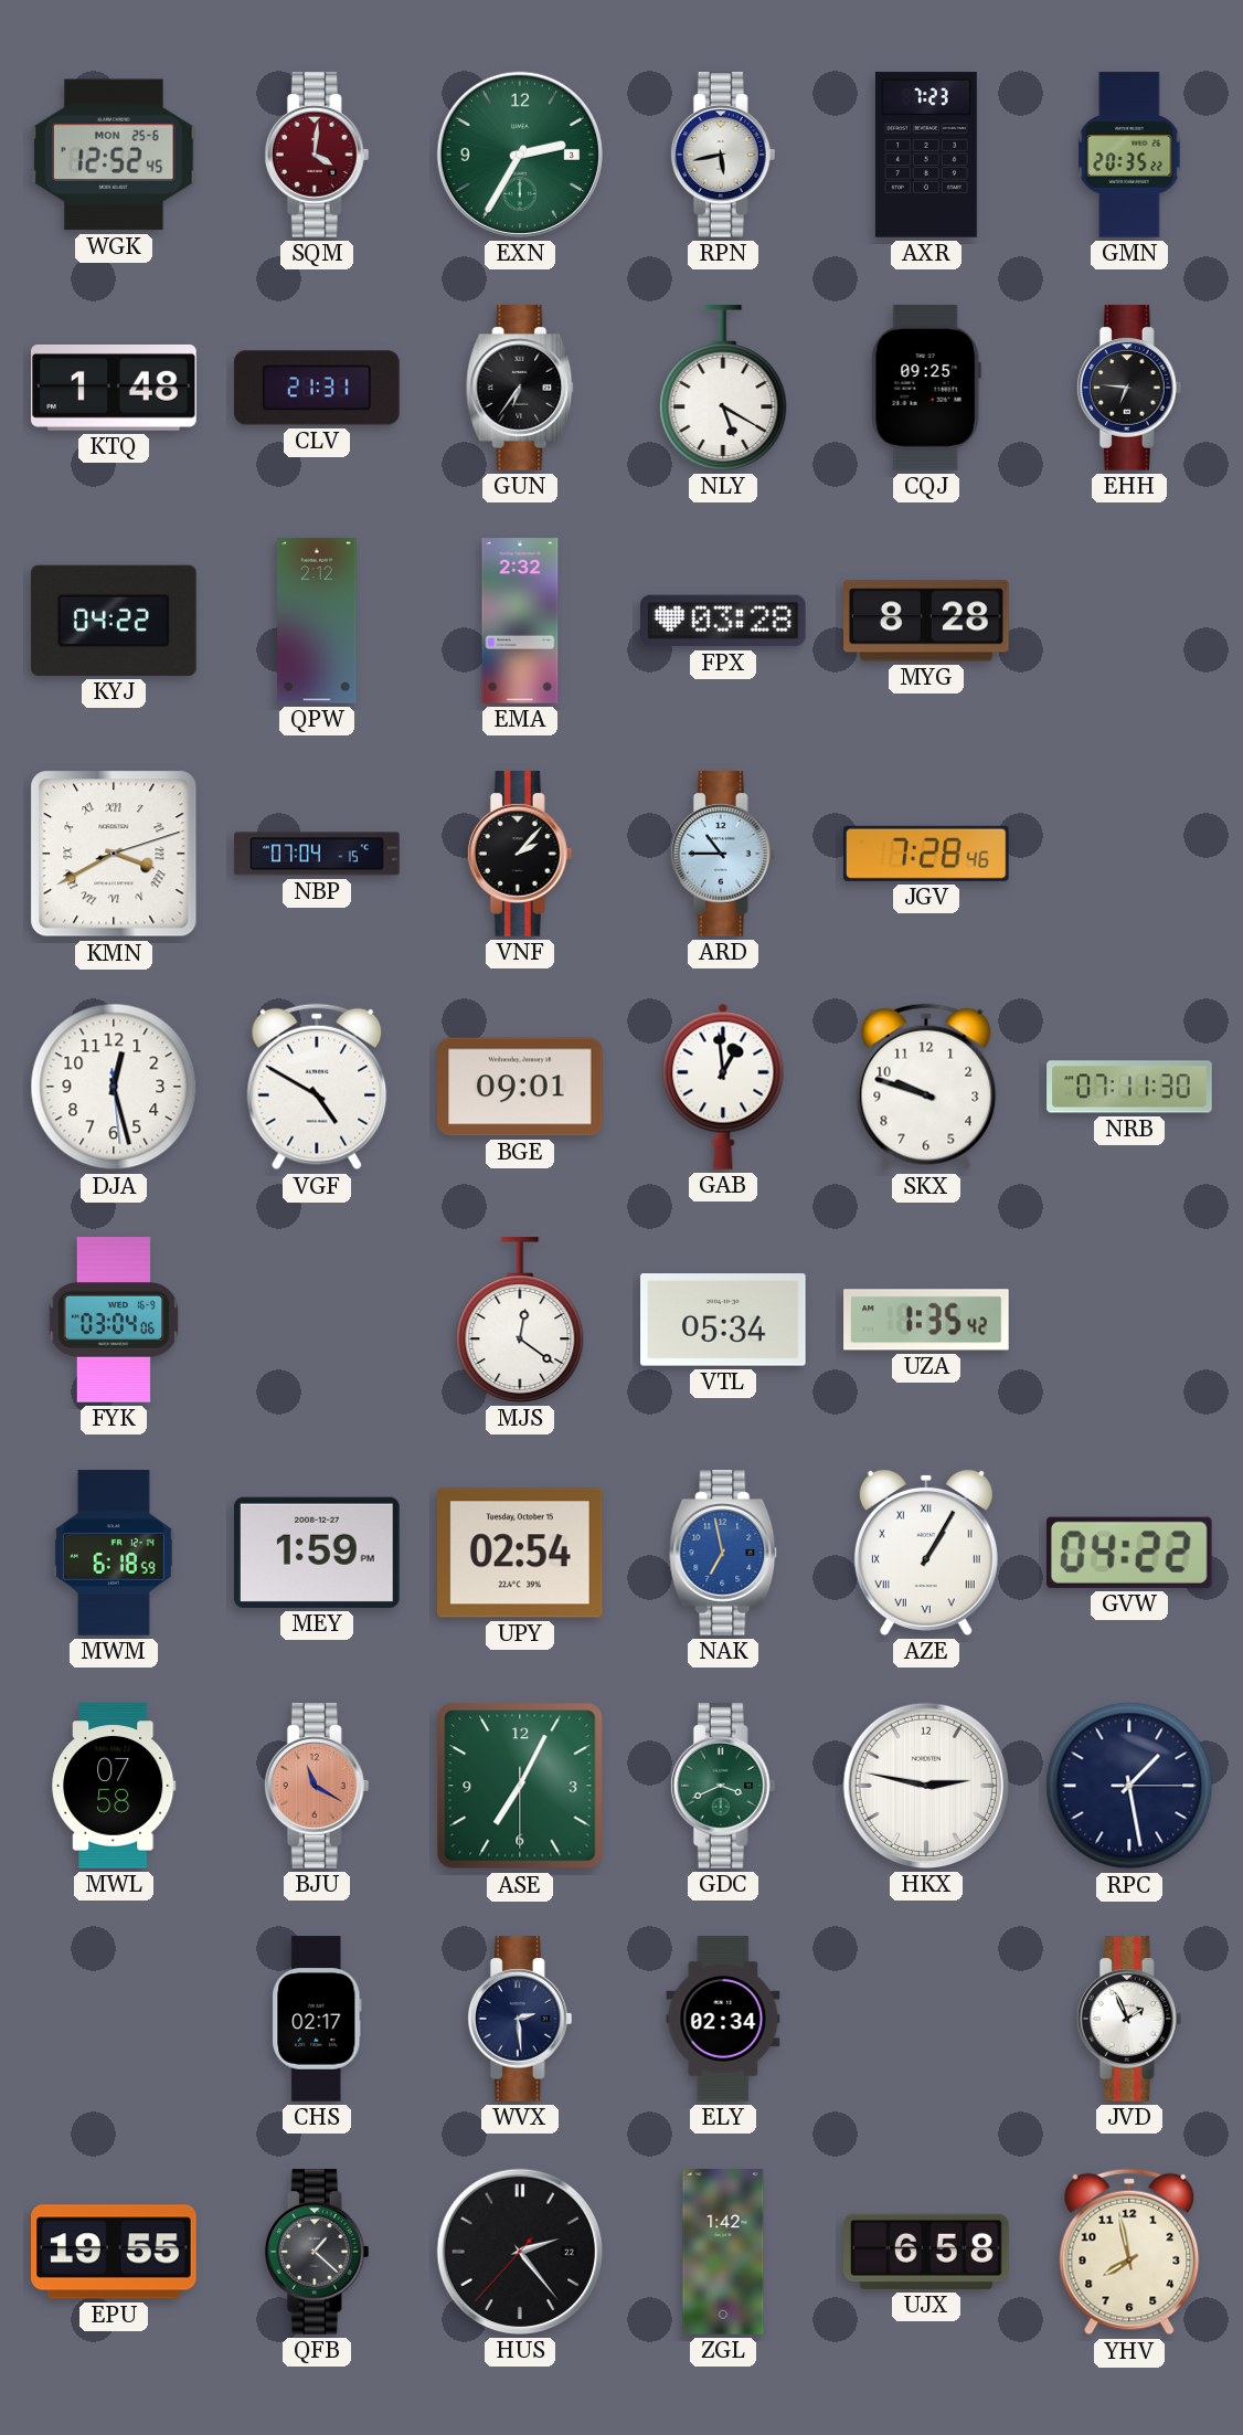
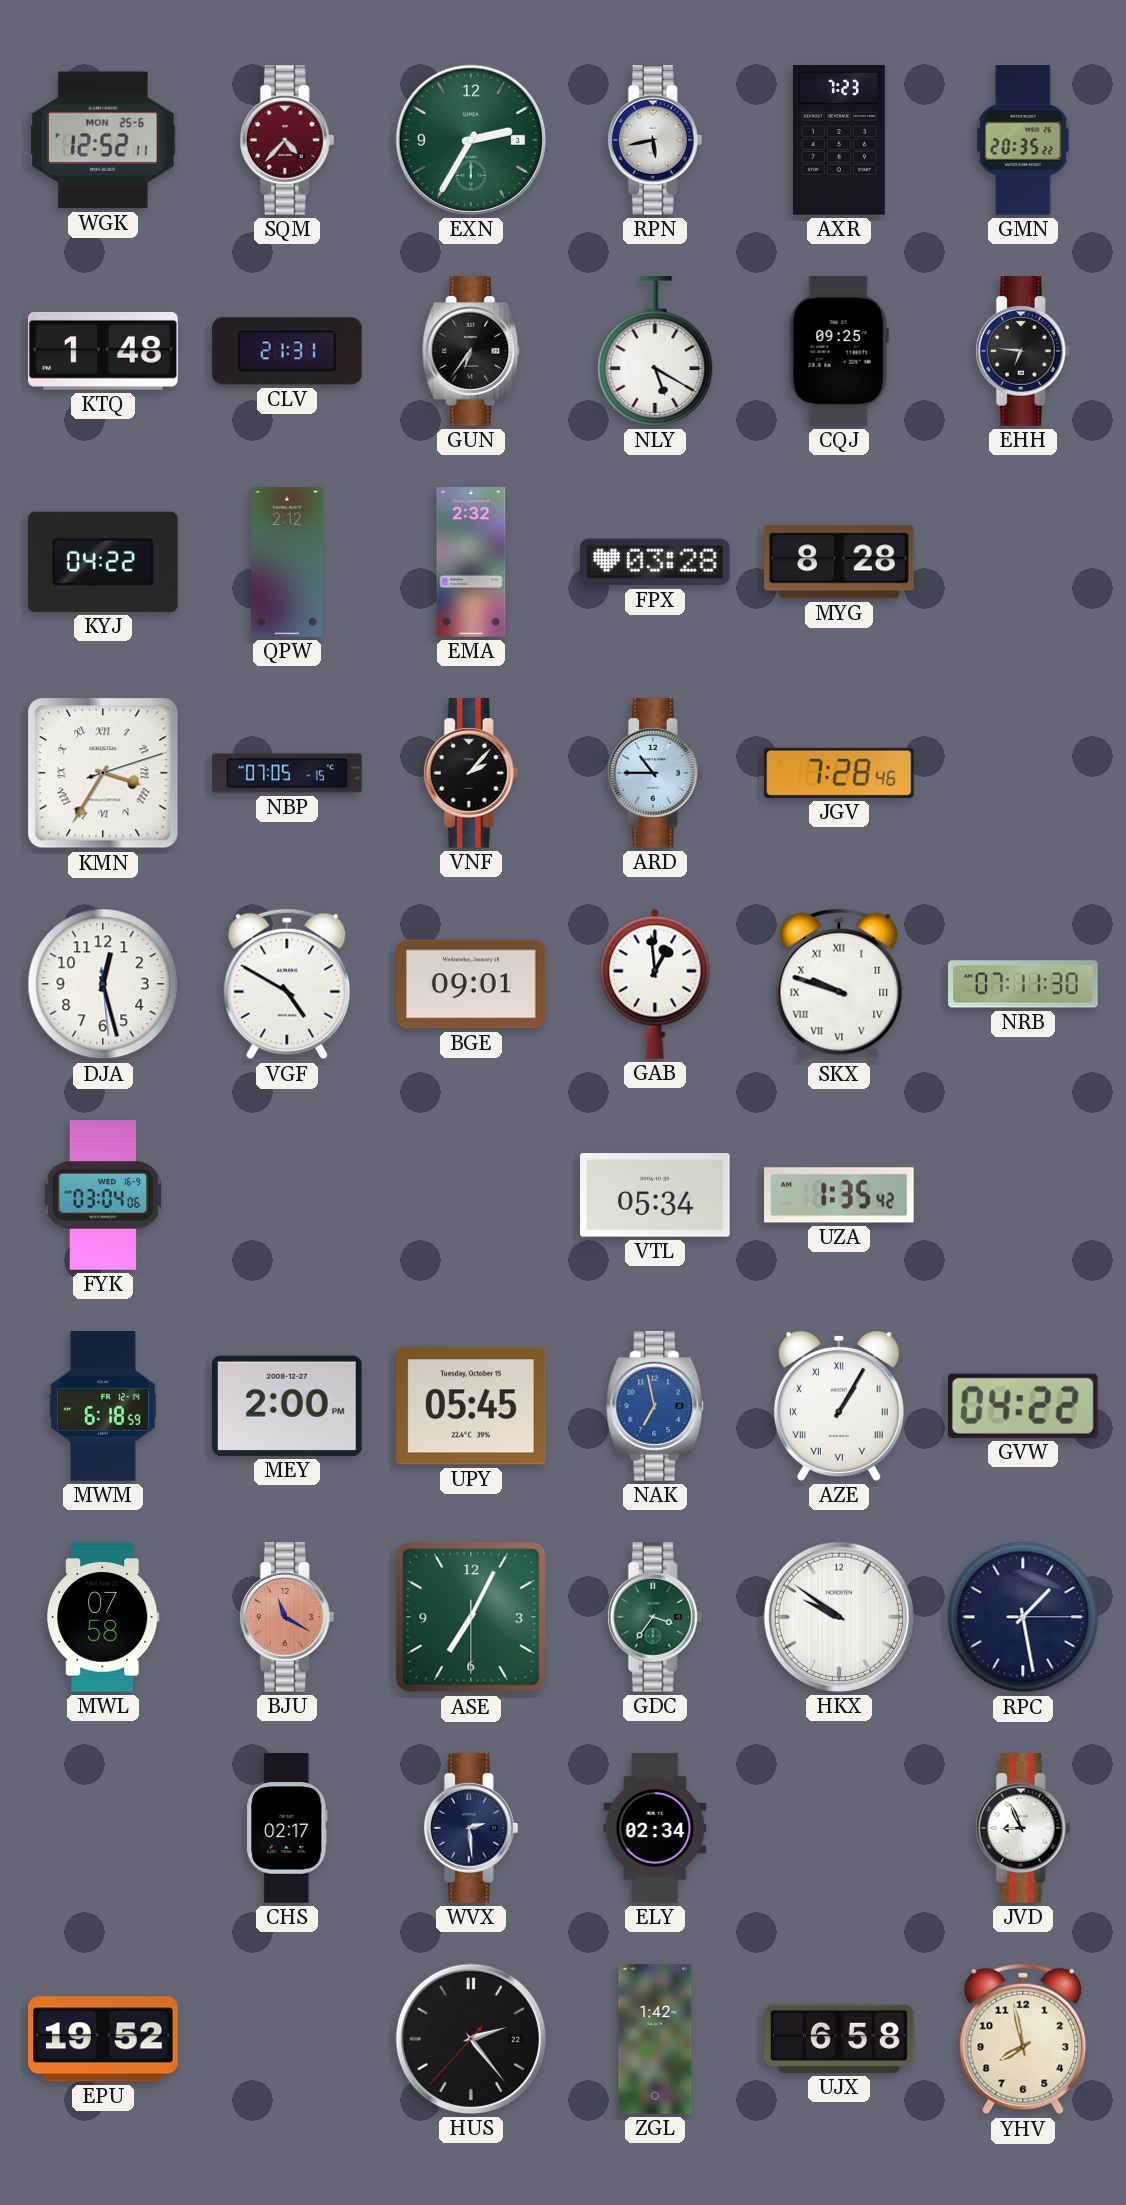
WGK: 12:52:45 -> 12:52:11 (104, 140)
SQM: 4:01 -> 4:37 (287, 140)
KMN: 3:40 -> 3:35 (103, 773)
NBP: 07:04 -> 07:05 (287, 773)
SKX numerals: Arabic -> Roman (839, 984)
MJS: 12:21 -> none (520, 1320)
MEY: 1:59 -> 2:00 (288, 1406)
UPY: 02:54 -> 05:45 (472, 1406)
GDC: 3:41 -> 3:36 (655, 1617)
HKX: 2:47 -> 9:51 (839, 1617)
JVD: 1:56 -> 8:56 (1023, 1828)
EPU: 19:55 -> 19:52 (103, 2039)
QFB: 1:22 -> none (317, 2252)
